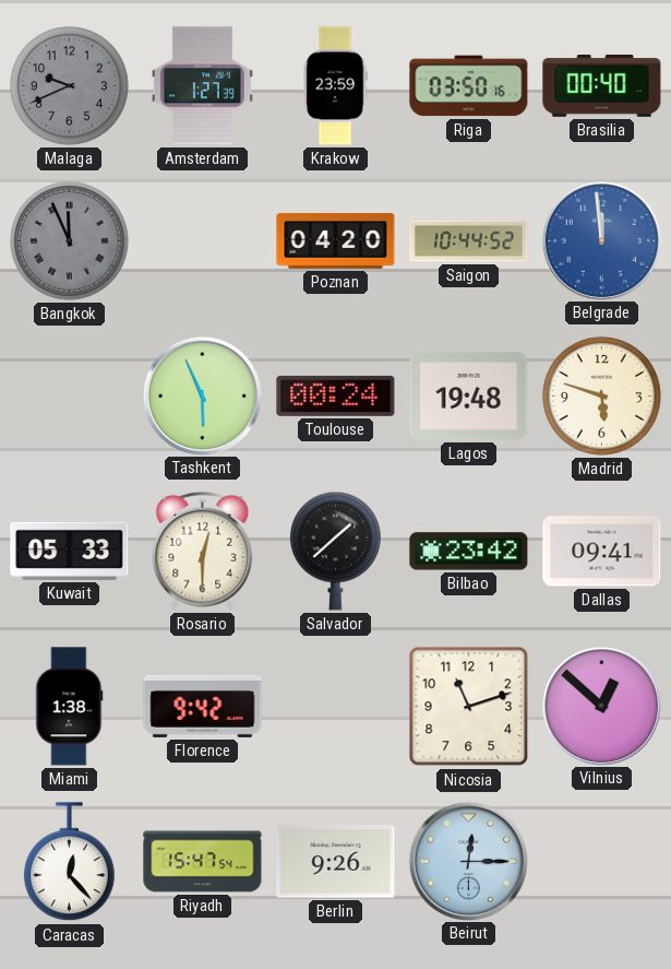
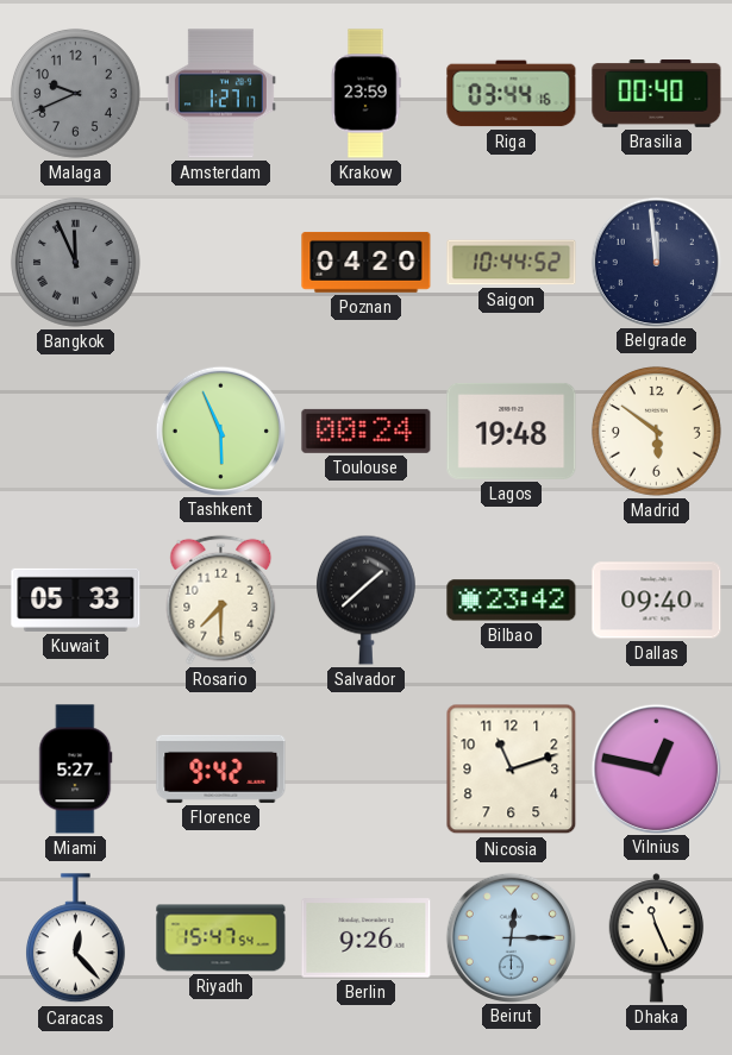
Amsterdam: 1:27:39 -> 1:27:17 (220, 94)
Riga: 03:50 -> 03:44 (512, 94)
Belgrade dial: blue -> navy (656, 262)
Madrid: 5:48 -> 5:51 (656, 431)
Rosario: 12:30 -> 7:30 (221, 599)
Dallas: 09:41 -> 09:40 (657, 601)
Miami: 1:38 -> 5:27 (76, 770)
Vilnius: 12:52 -> 12:47 (656, 768)
Dhaka: none -> 11:26 (657, 938)
